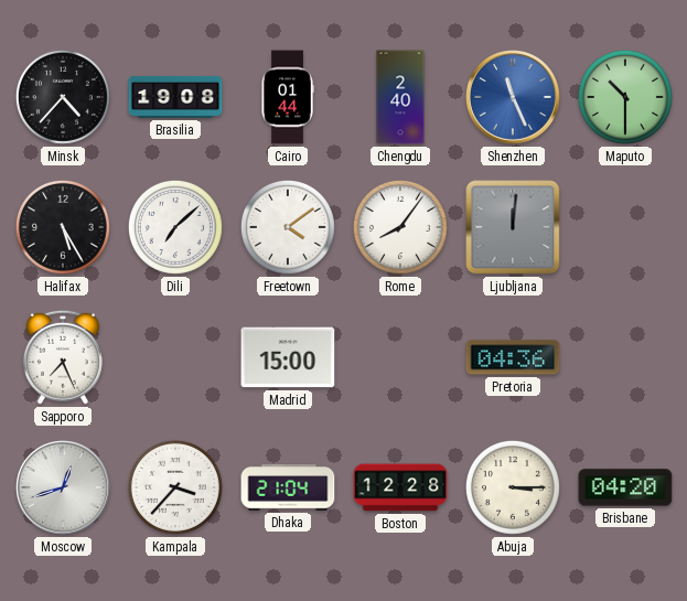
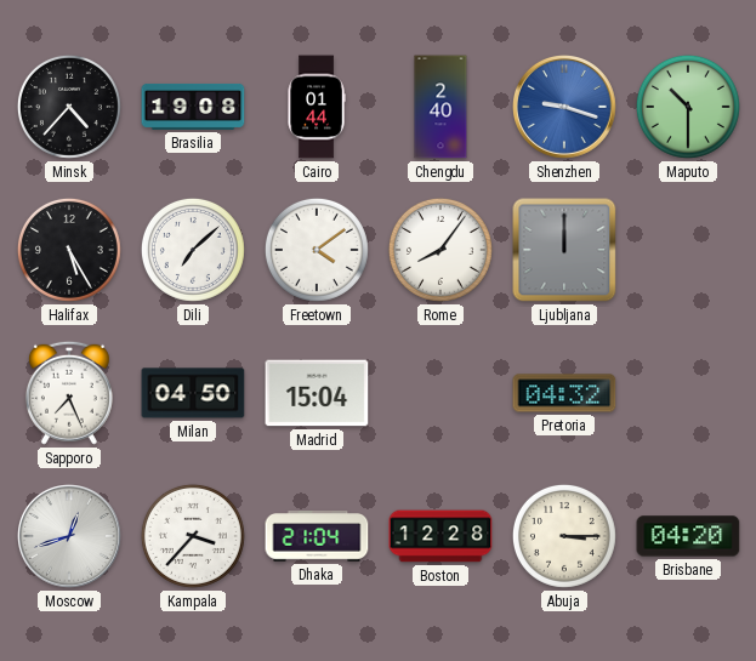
Shenzhen: 11:26 -> 9:18 (565, 108)
Ljubljana: 12:01 -> 12:00 (564, 250)
Milan: none -> 04:50 (193, 393)
Madrid: 15:00 -> 15:04 (317, 393)
Pretoria: 04:36 -> 04:32 (564, 393)
